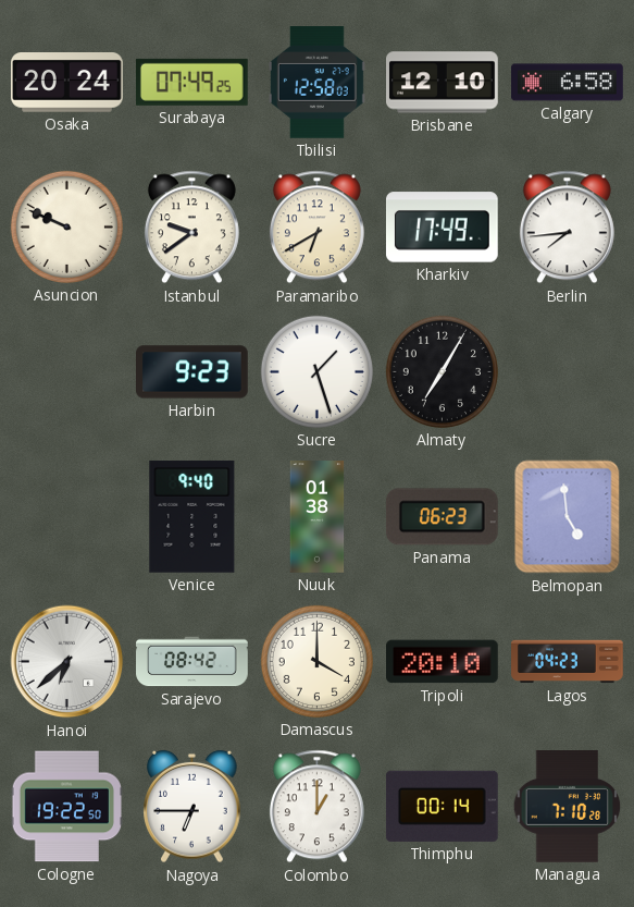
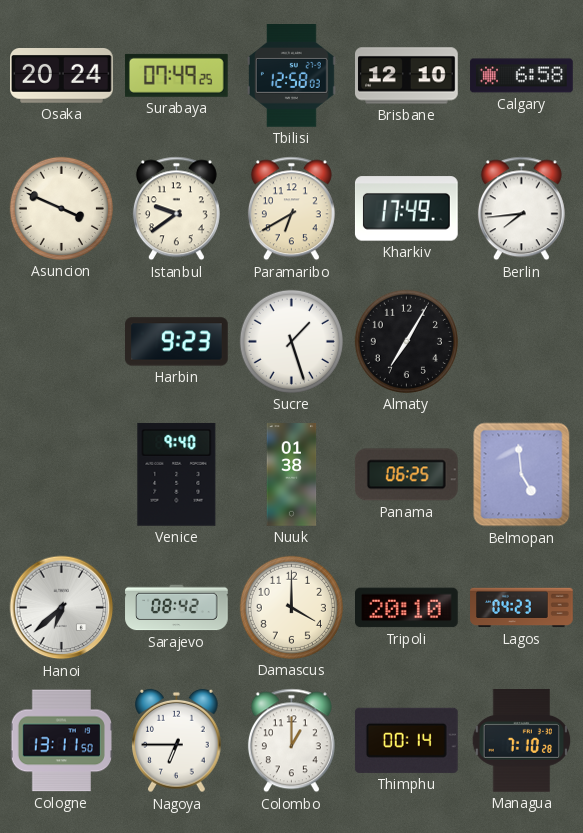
Asuncion: 9:49 -> 3:49 (61, 208)
Panama: 06:23 -> 06:25 (406, 475)
Cologne: 19:22 -> 13:11 (61, 741)
